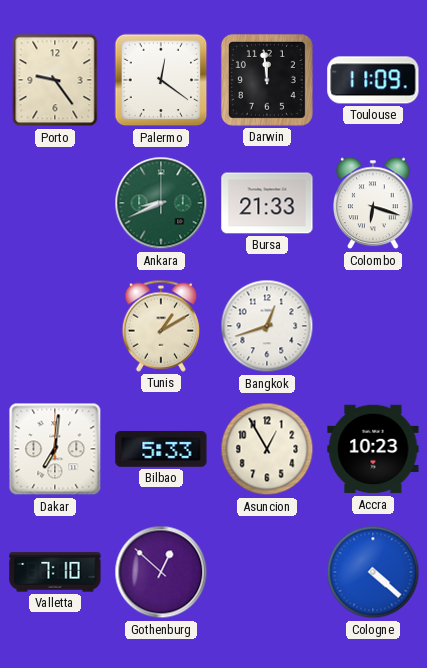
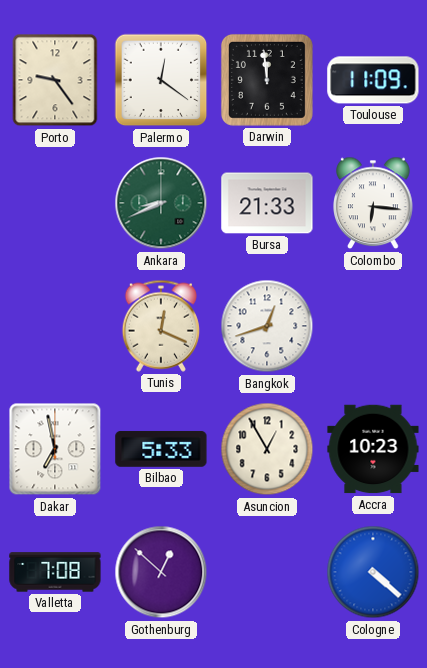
Colombo: 6:18 -> 6:16 (373, 203)
Tunis: 1:10 -> 12:19 (161, 326)
Dakar: 7:01 -> 6:58 (55, 449)
Valletta: 7:10 -> 7:08 (55, 572)
